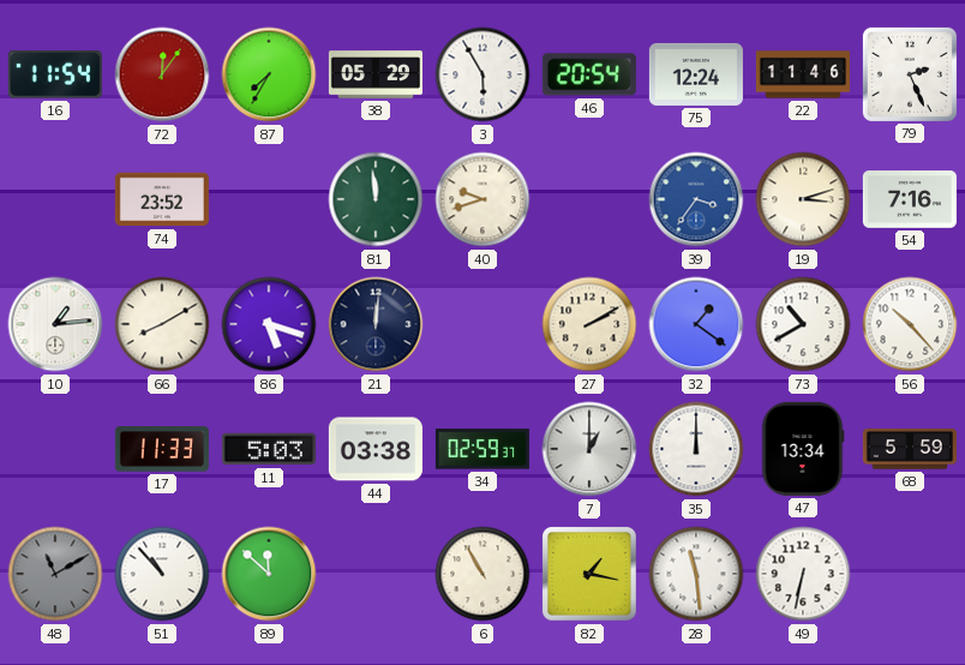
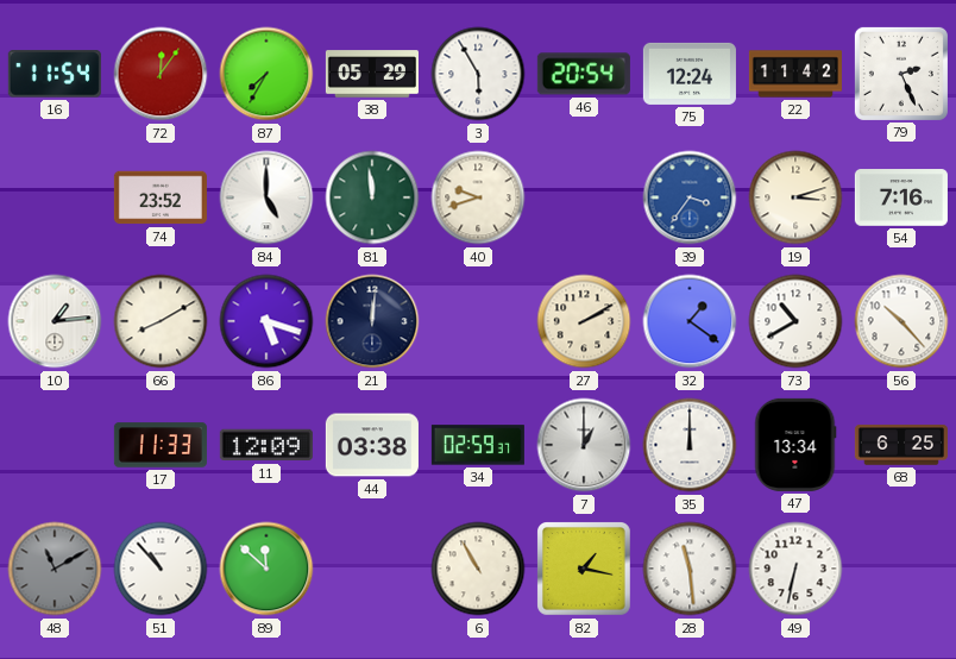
22: 11:46 -> 11:42 (795, 74)
84: none -> 5:00 (266, 197)
11: 5:03 -> 12:09 (266, 445)
68: 5:59 -> 6:25 (901, 445)
